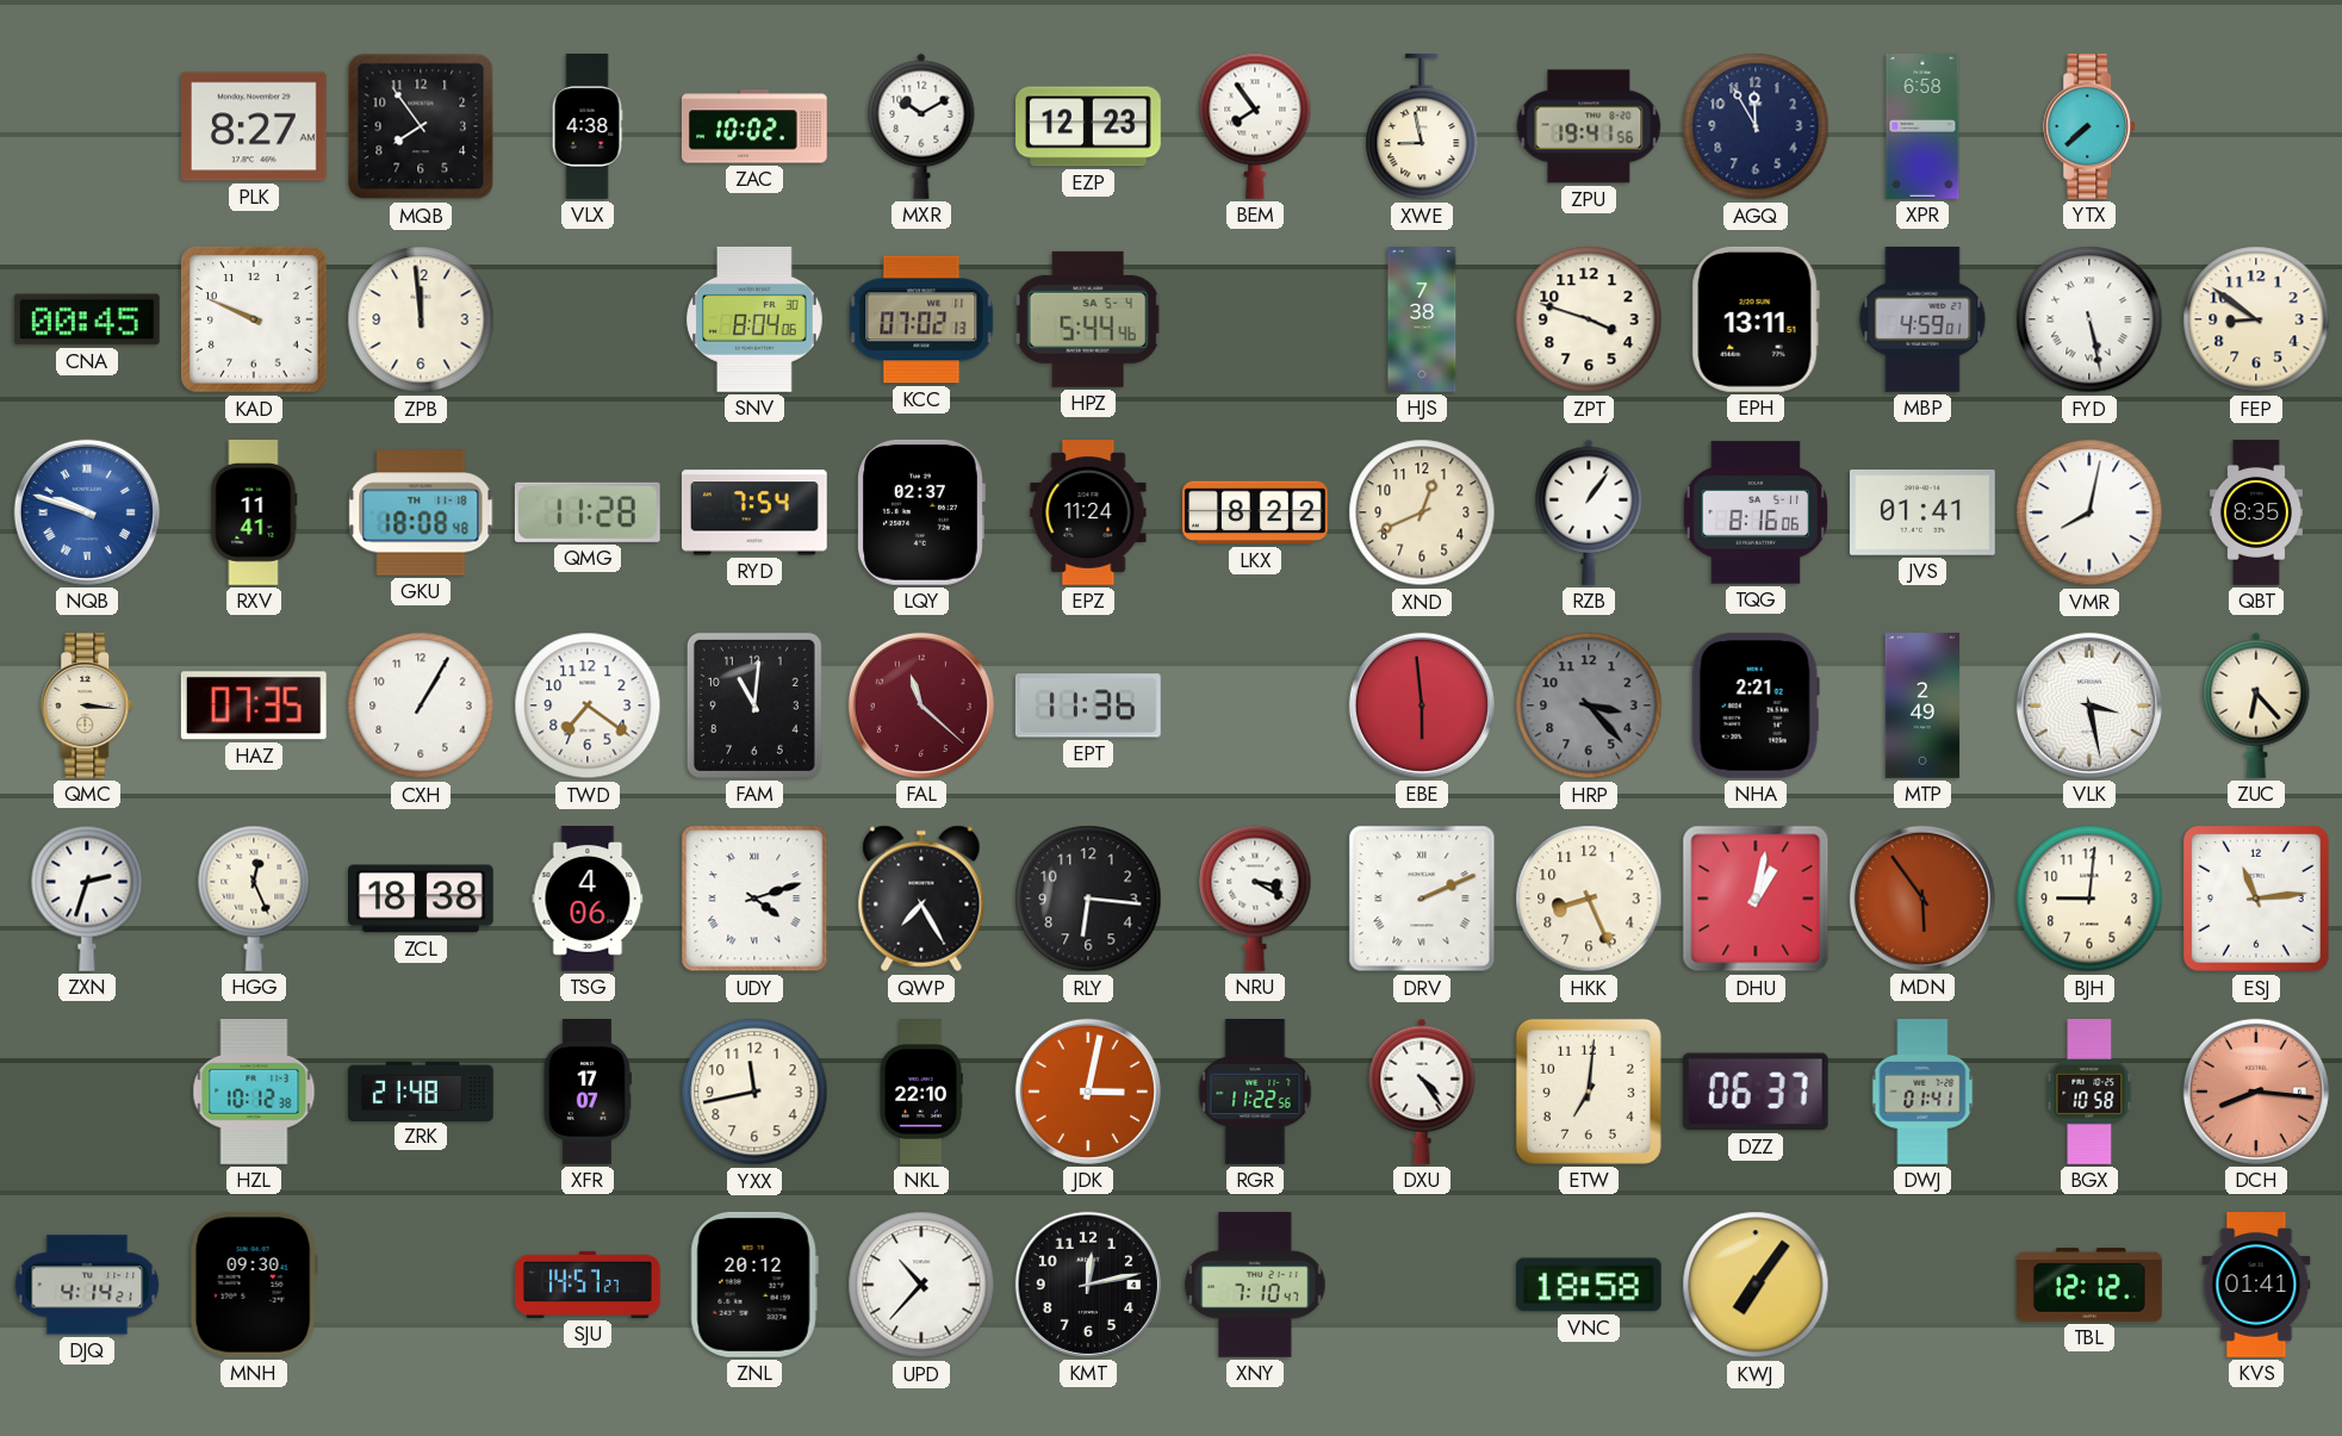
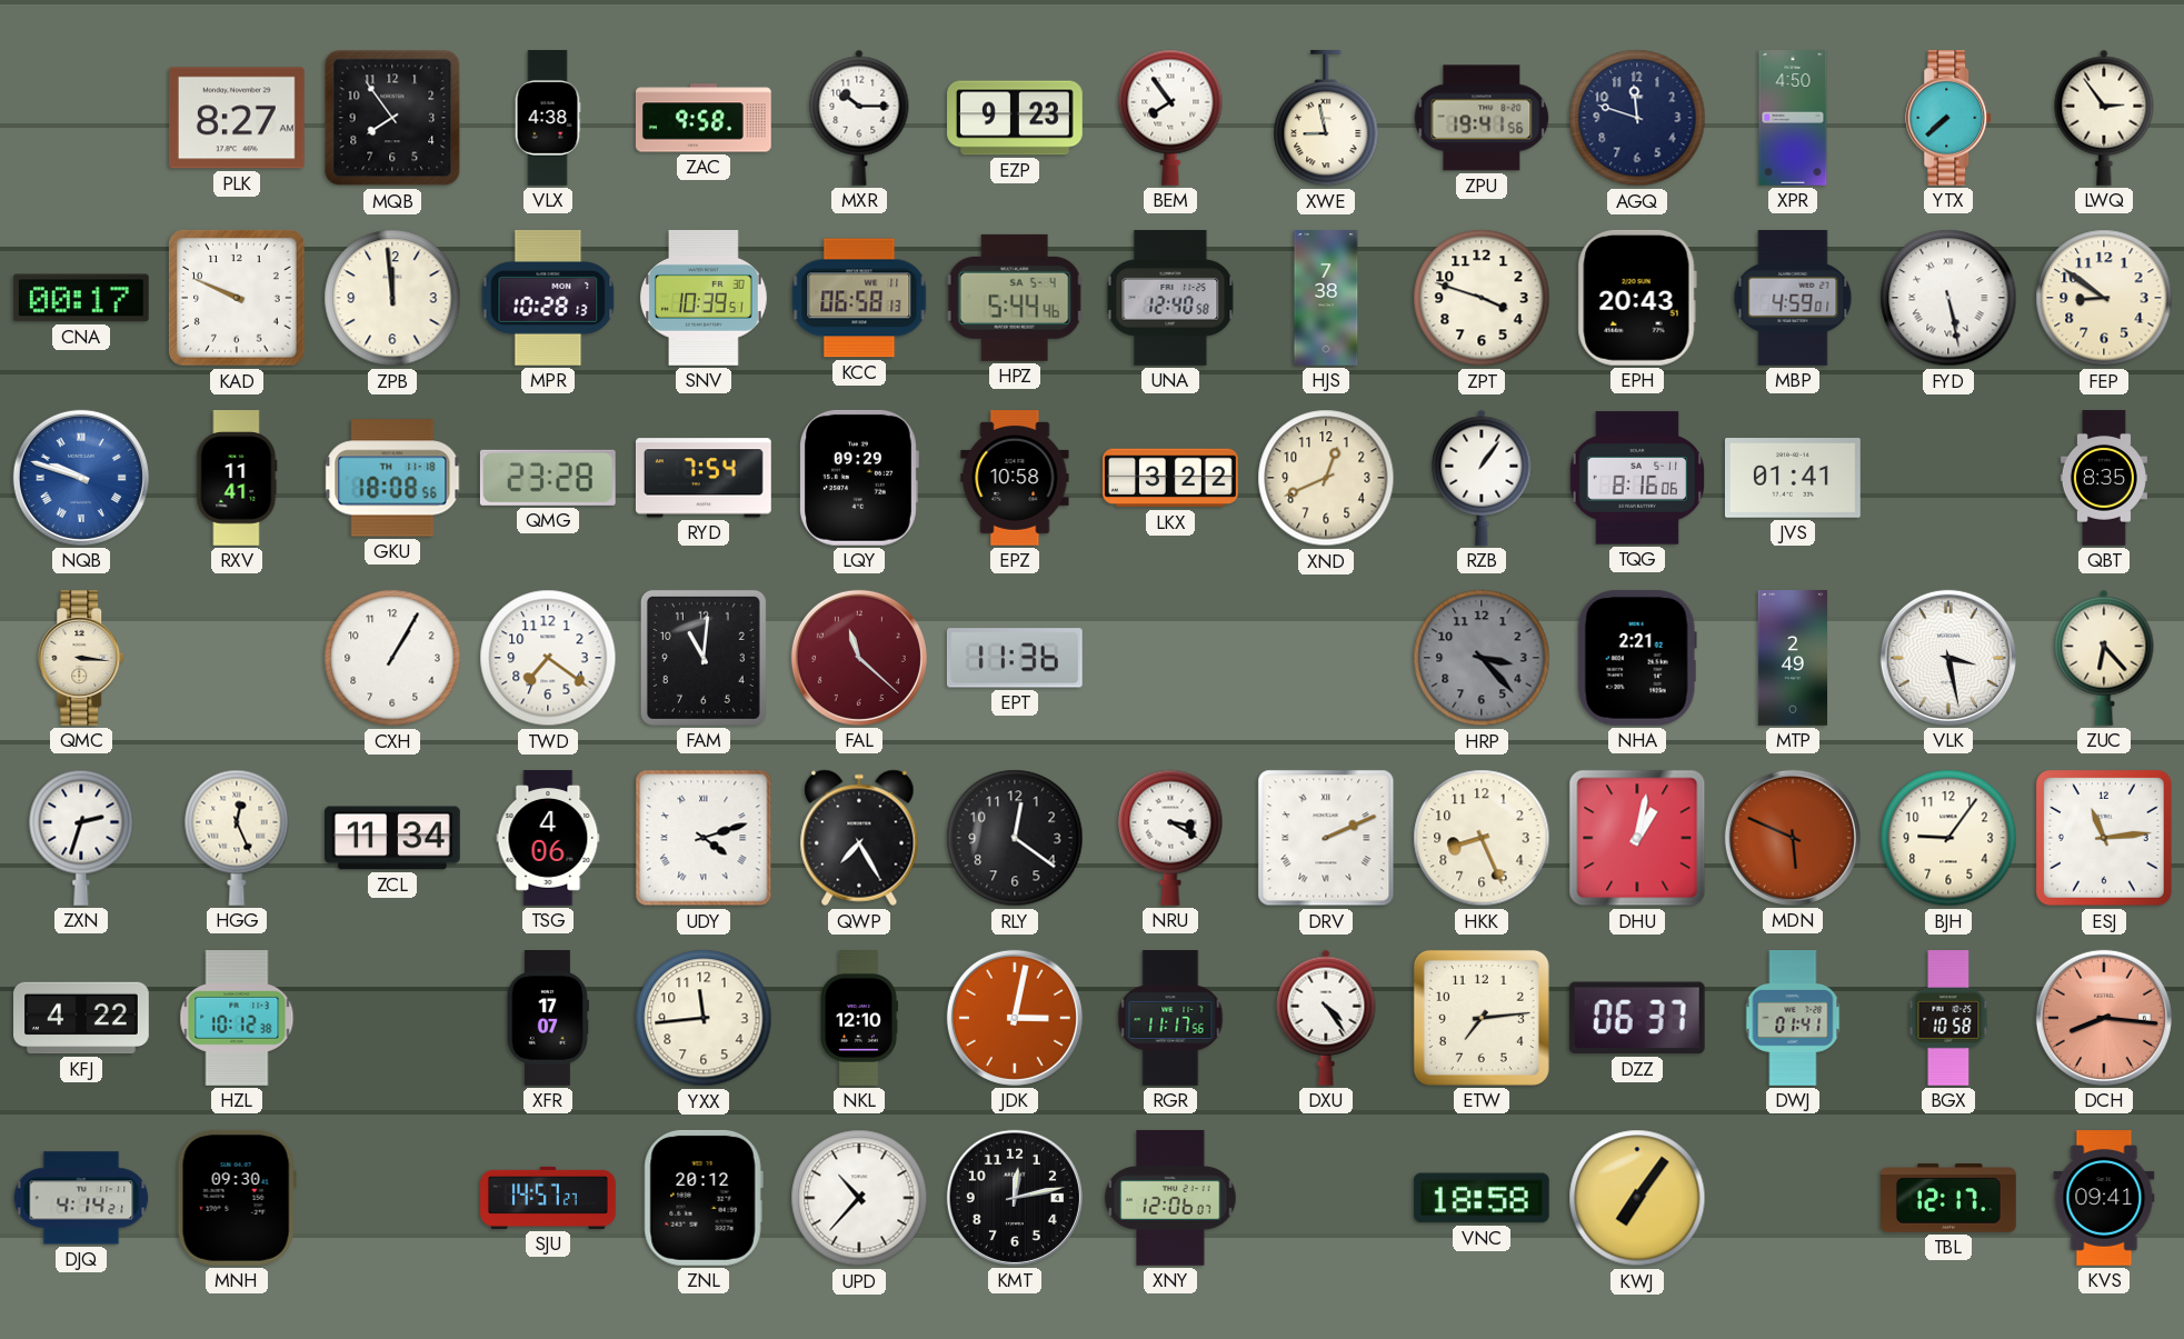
ZAC: 10:02 -> 9:58 (704, 118)
MXR: 10:10 -> 10:15 (859, 118)
EZP: 12:23 -> 9:23 (1016, 118)
AGQ: 11:55 -> 11:48 (1637, 118)
XPR: 6:58 -> 4:50 (1793, 119)
LWQ: none -> 2:54 (2104, 118)
CNA: 00:45 -> 00:17 (81, 298)
MPR: none -> 10:28 (548, 298)
SNV: 8:04 -> 10:39 (705, 298)
KCC: 07:02 -> 06:58 (859, 298)
UNA: none -> 12:40 (1170, 299)
EPH: 13:11 -> 20:43 (1637, 298)
GKU: 18:08:48 -> 18:08:56 (392, 478)
QMG: 11:28 -> 23:28 (548, 478)
LQY: 02:37 -> 09:29 (859, 478)
EPZ: 11:24 -> 10:58 (1015, 479)
LKX: 8:22 -> 3:22 (1171, 478)
VMR: 8:02 -> none (2089, 512)
HAZ: 07:35 -> none (254, 705)
EBE: 5:59 -> none (1422, 705)
ZCL: 18:38 -> 11:34 (393, 838)
RLY: 6:16 -> 12:21 (1015, 838)
MDN: 5:54 -> 5:49 (1793, 838)
BJH: 9:01 -> 9:06 (1948, 838)
KFJ: none -> 4:22 (82, 1018)
ZRK: 21:48 -> none (422, 1090)
YXX: 11:43 -> 11:44 (704, 1018)
NKL: 22:10 -> 12:10 (858, 1018)
RGR: 11:22 -> 11:17 (1170, 1019)
ETW: 7:01 -> 7:14 (1482, 1018)
XNY: 7:10 -> 12:06 (1170, 1198)
TBL: 12:12 -> 12:17 (1949, 1198)
KVS: 01:41 -> 09:41 (2104, 1199)
